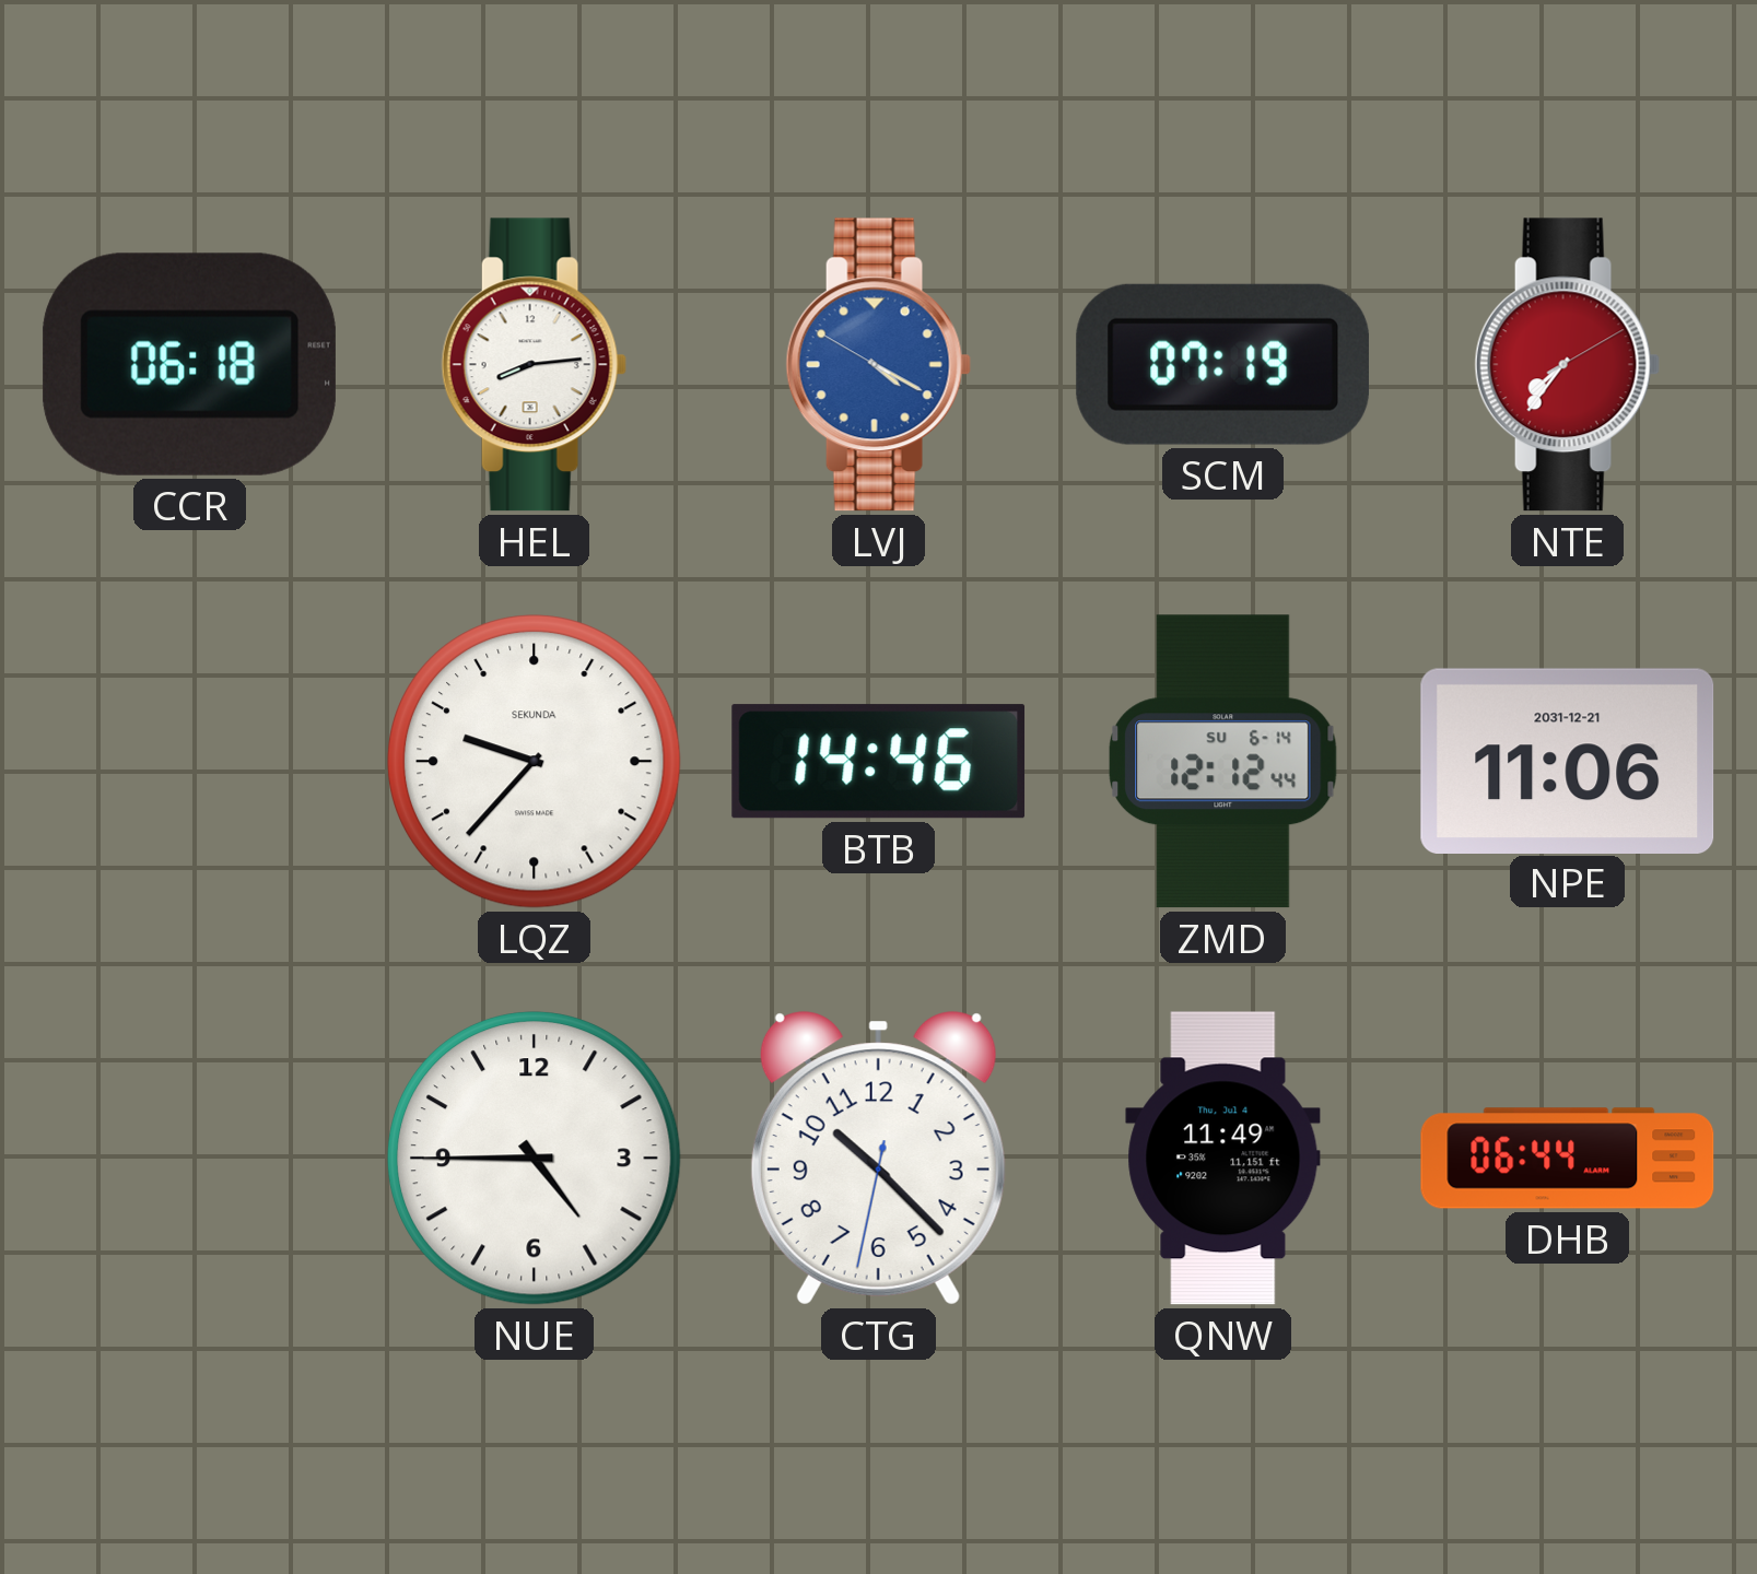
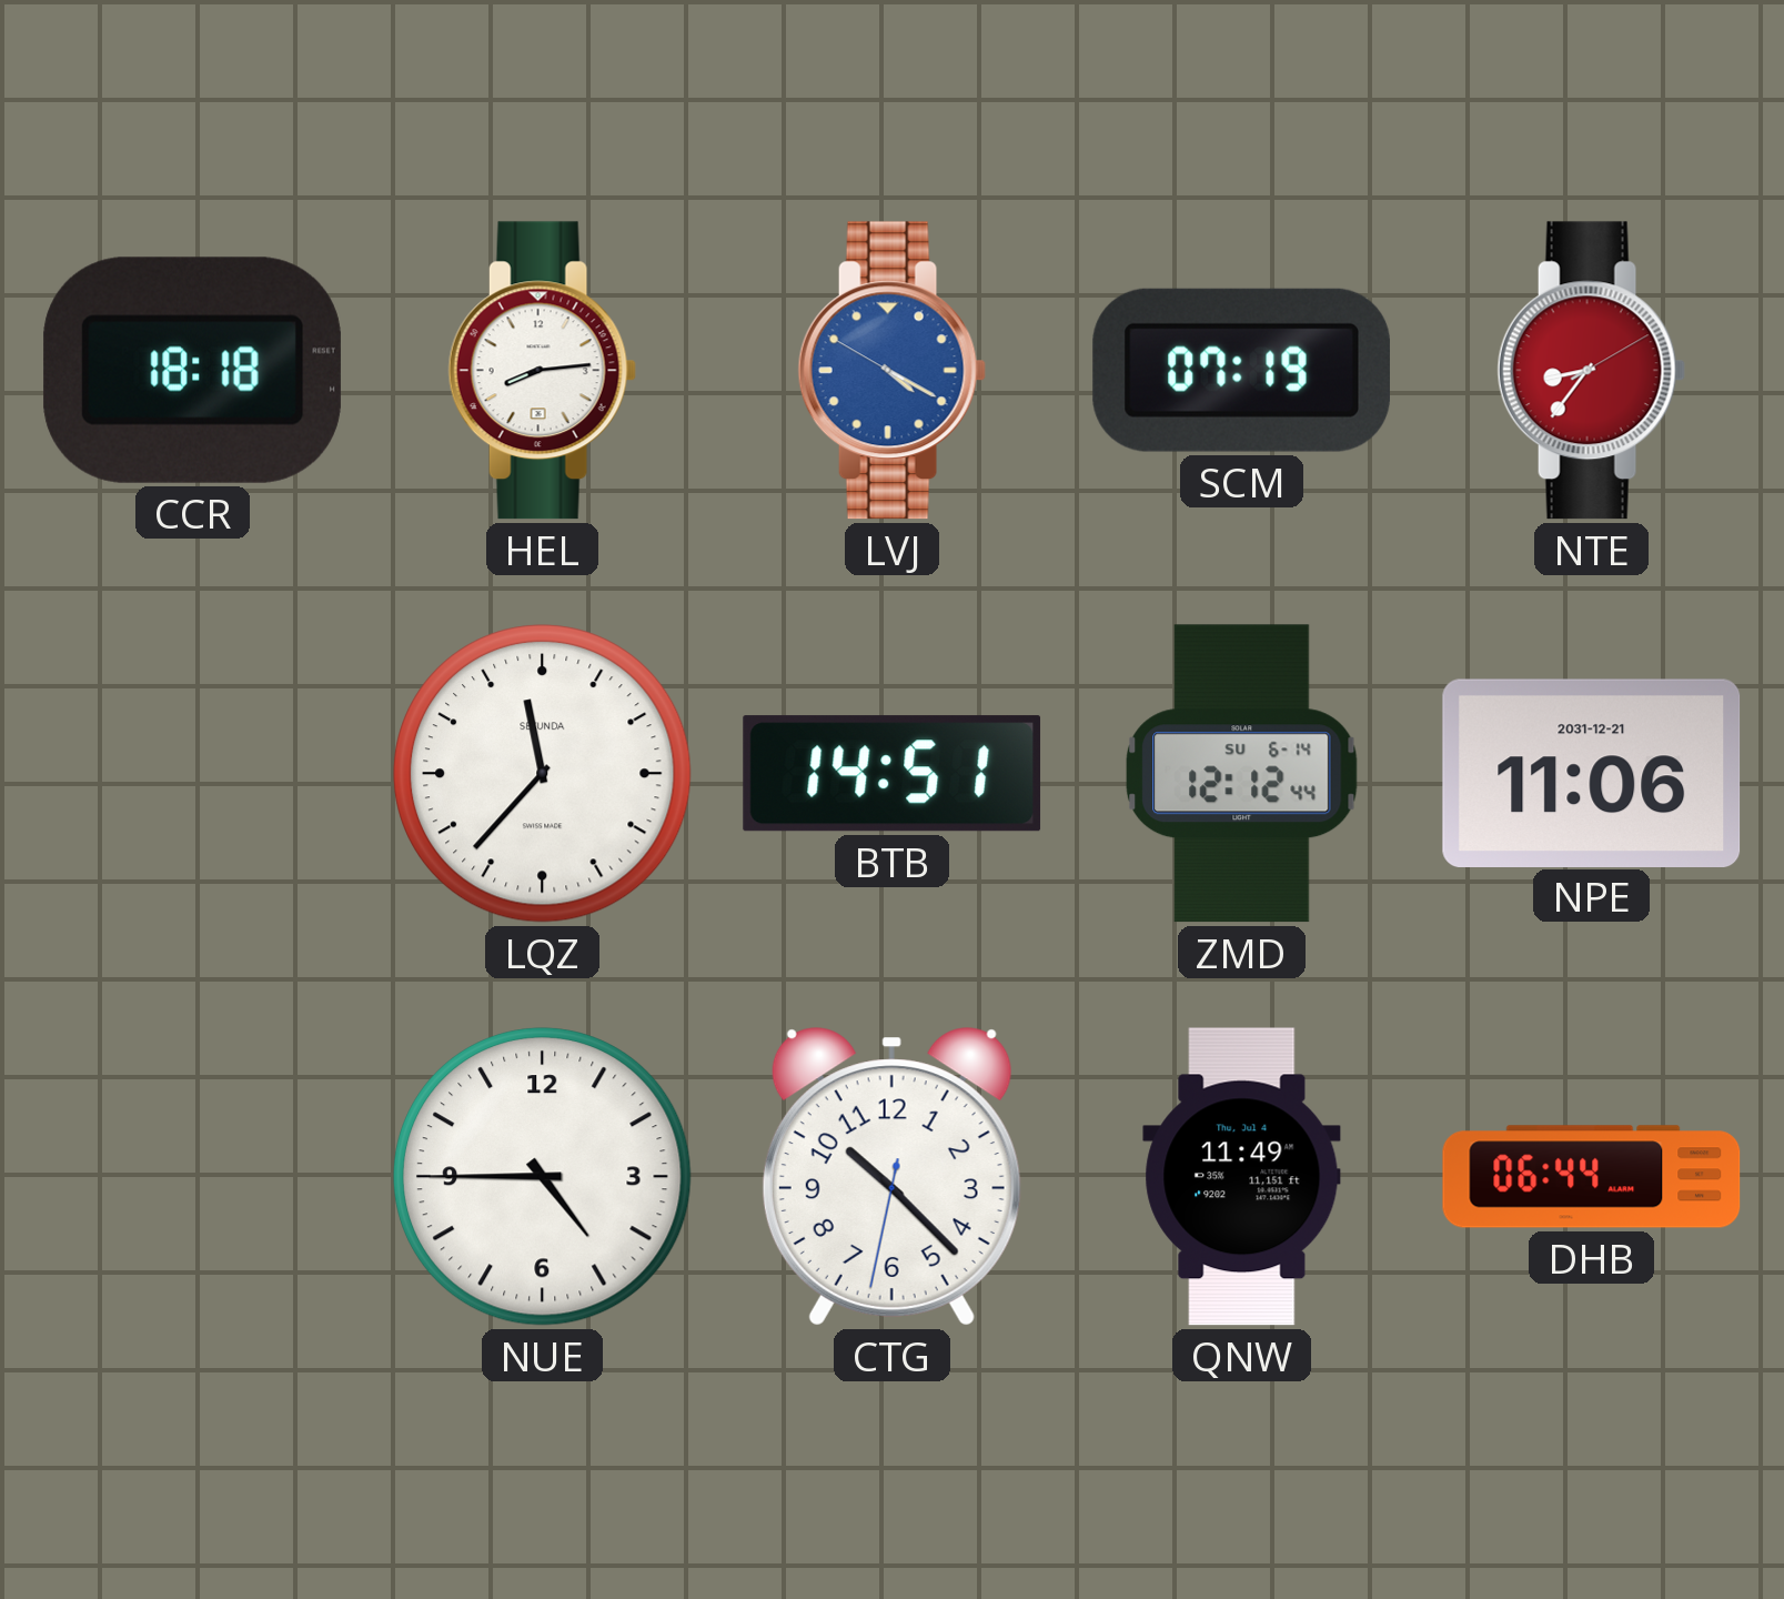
CCR: 06:18 -> 18:18 (192, 370)
NTE: 7:36 -> 8:36 (1591, 371)
LQZ: 9:37 -> 11:37 (543, 774)
BTB: 14:46 -> 14:51 (893, 774)
